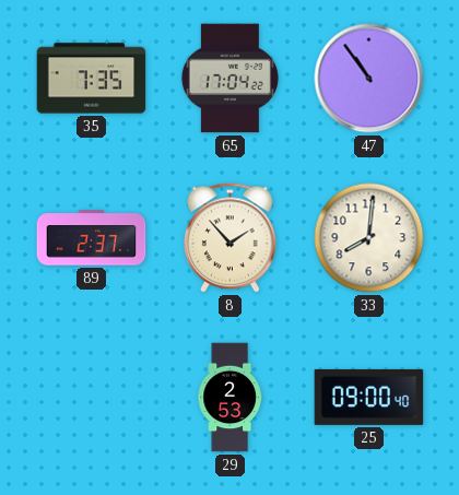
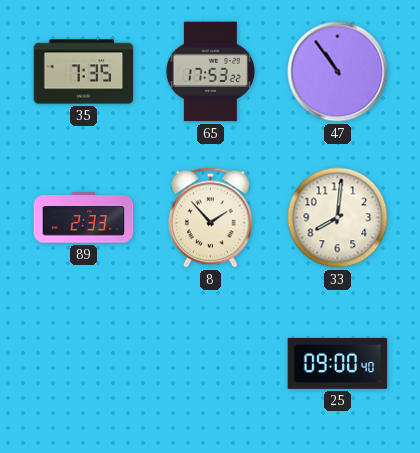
65: 17:04 -> 17:53 (210, 72)
89: 2:37 -> 2:33 (84, 218)
29: 2:53 -> none (229, 398)
